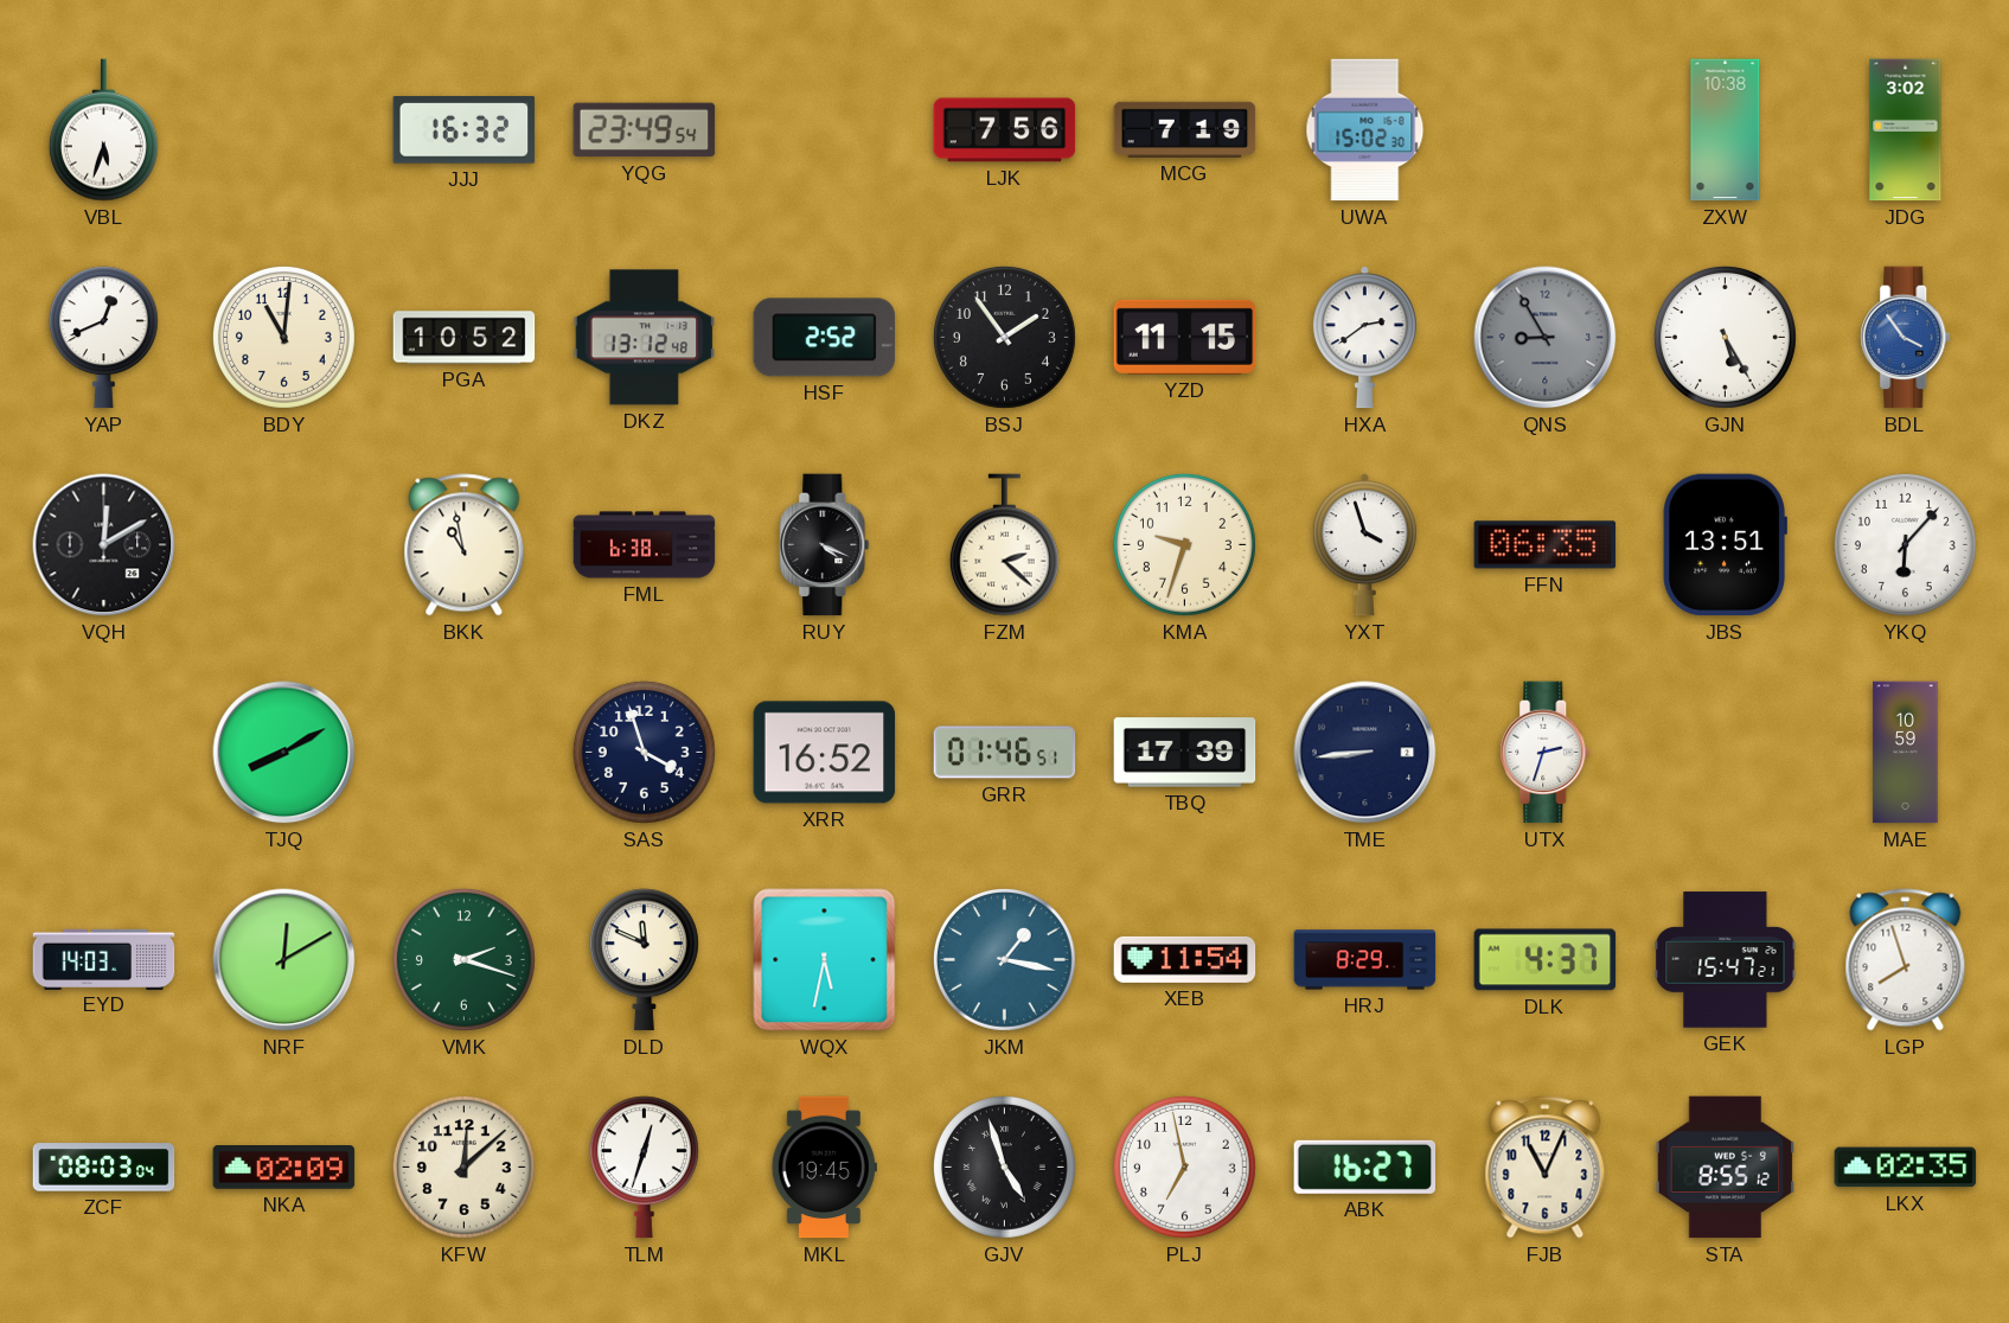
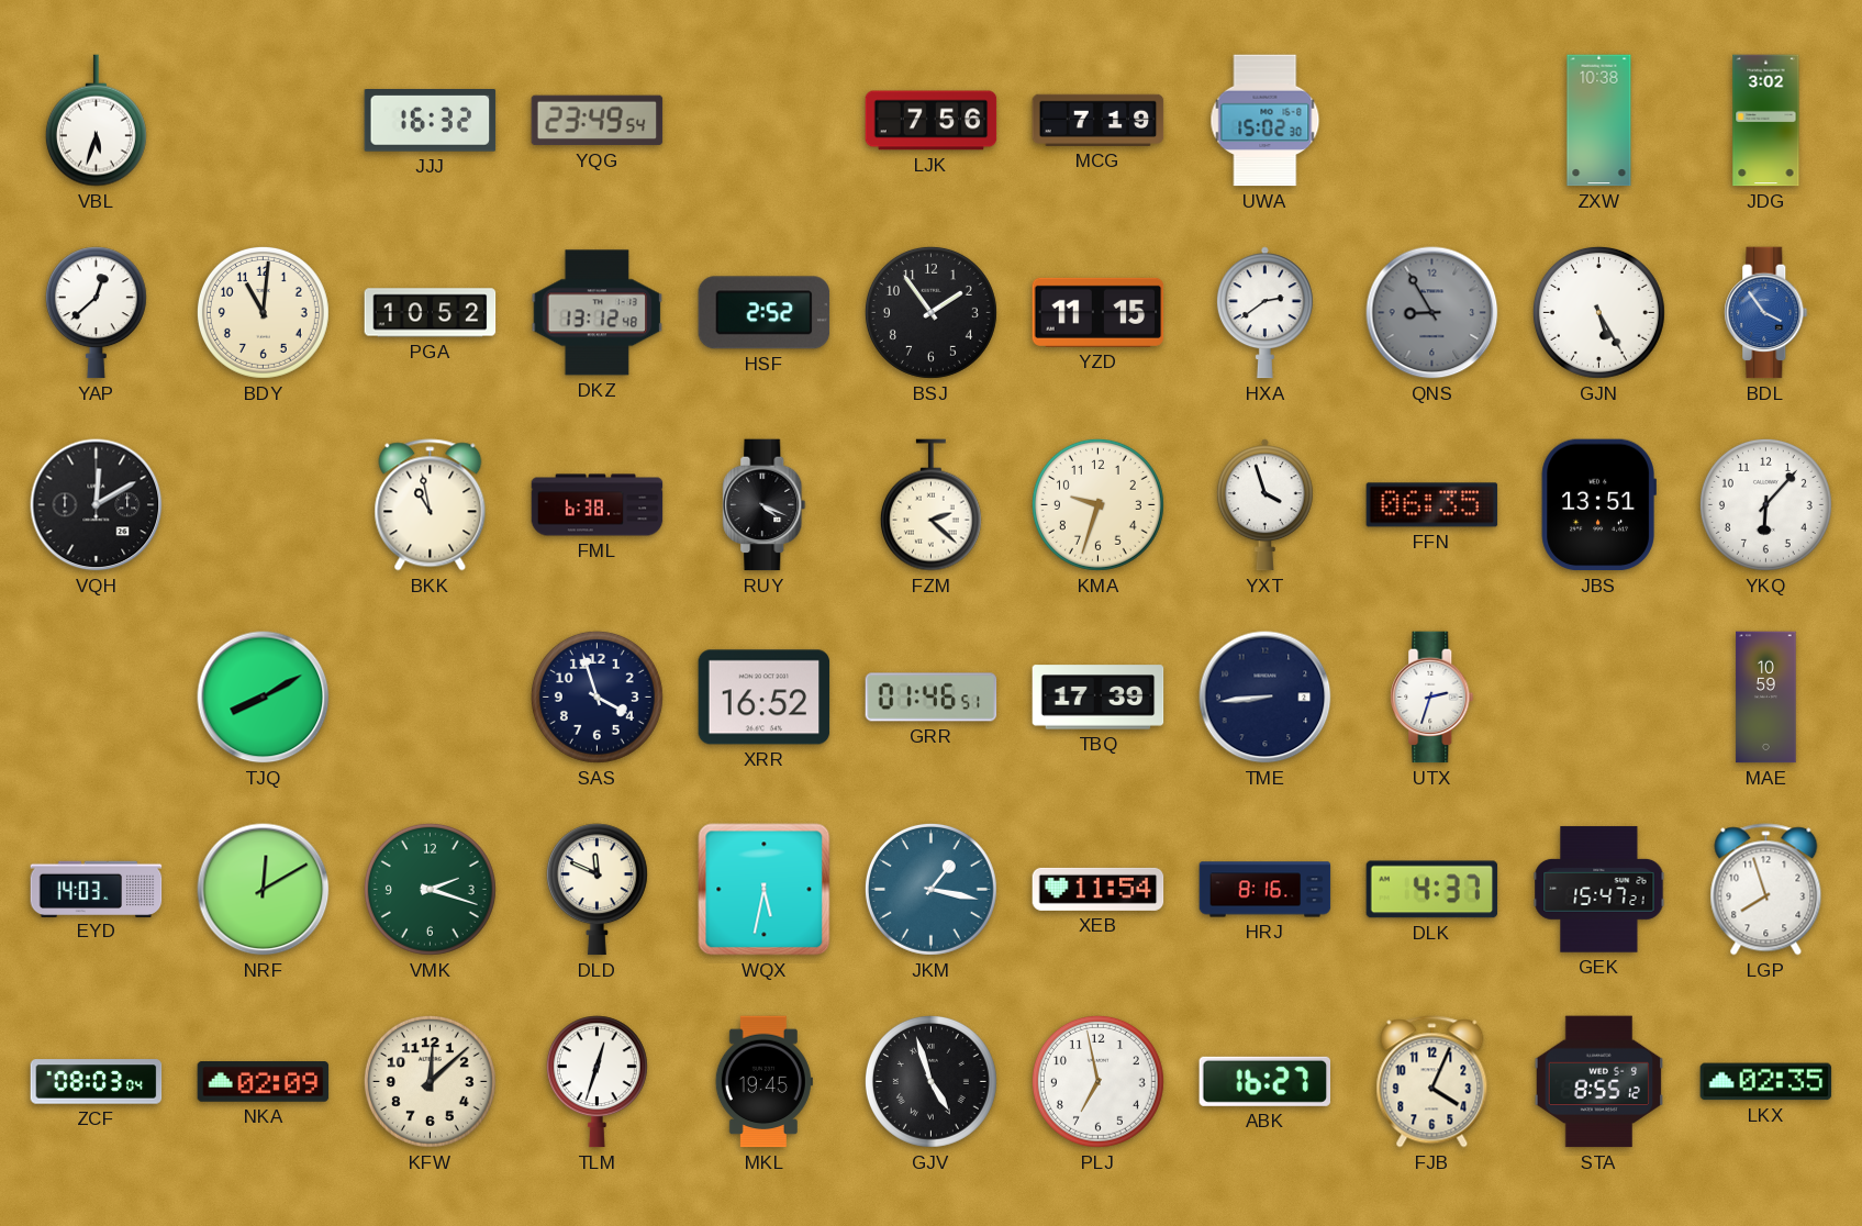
YAP: 12:41 -> 12:38 (96, 313)
HRJ: 8:29 -> 8:16 (1266, 890)
FJB: 11:04 -> 4:04 (1432, 1082)
